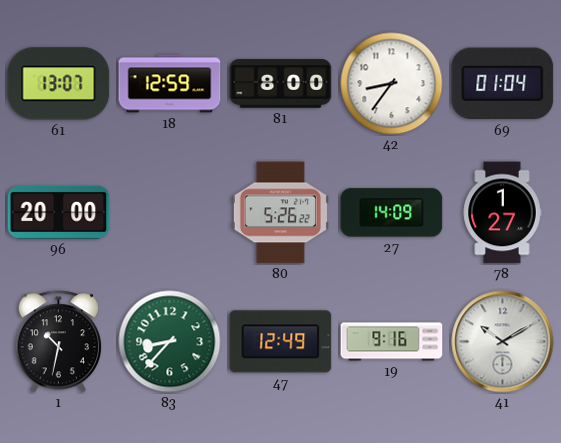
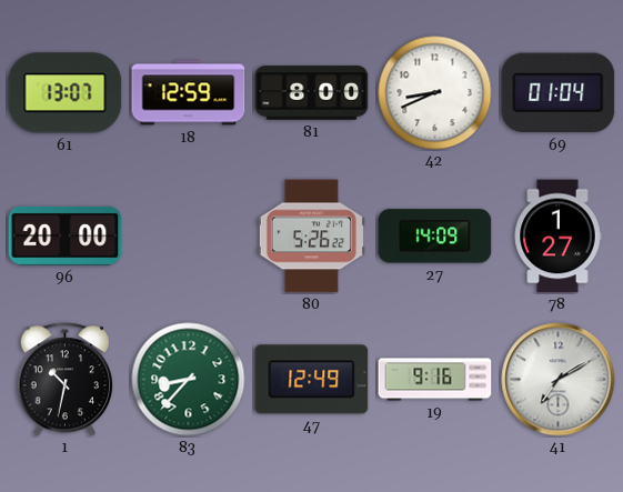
42: 8:36 -> 8:41 (435, 93)
41: 10:10 -> 7:10 (559, 380)
